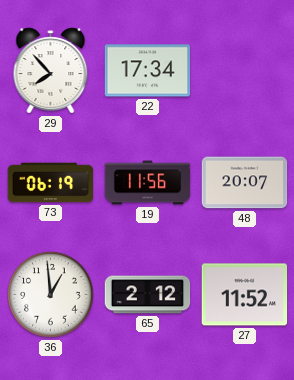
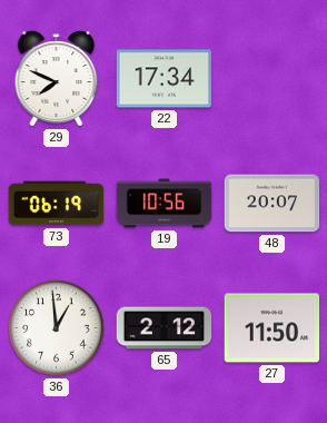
29: 7:53 -> 7:49 (57, 79)
19: 11:56 -> 10:56 (165, 204)
27: 11:52 -> 11:50 (272, 328)
